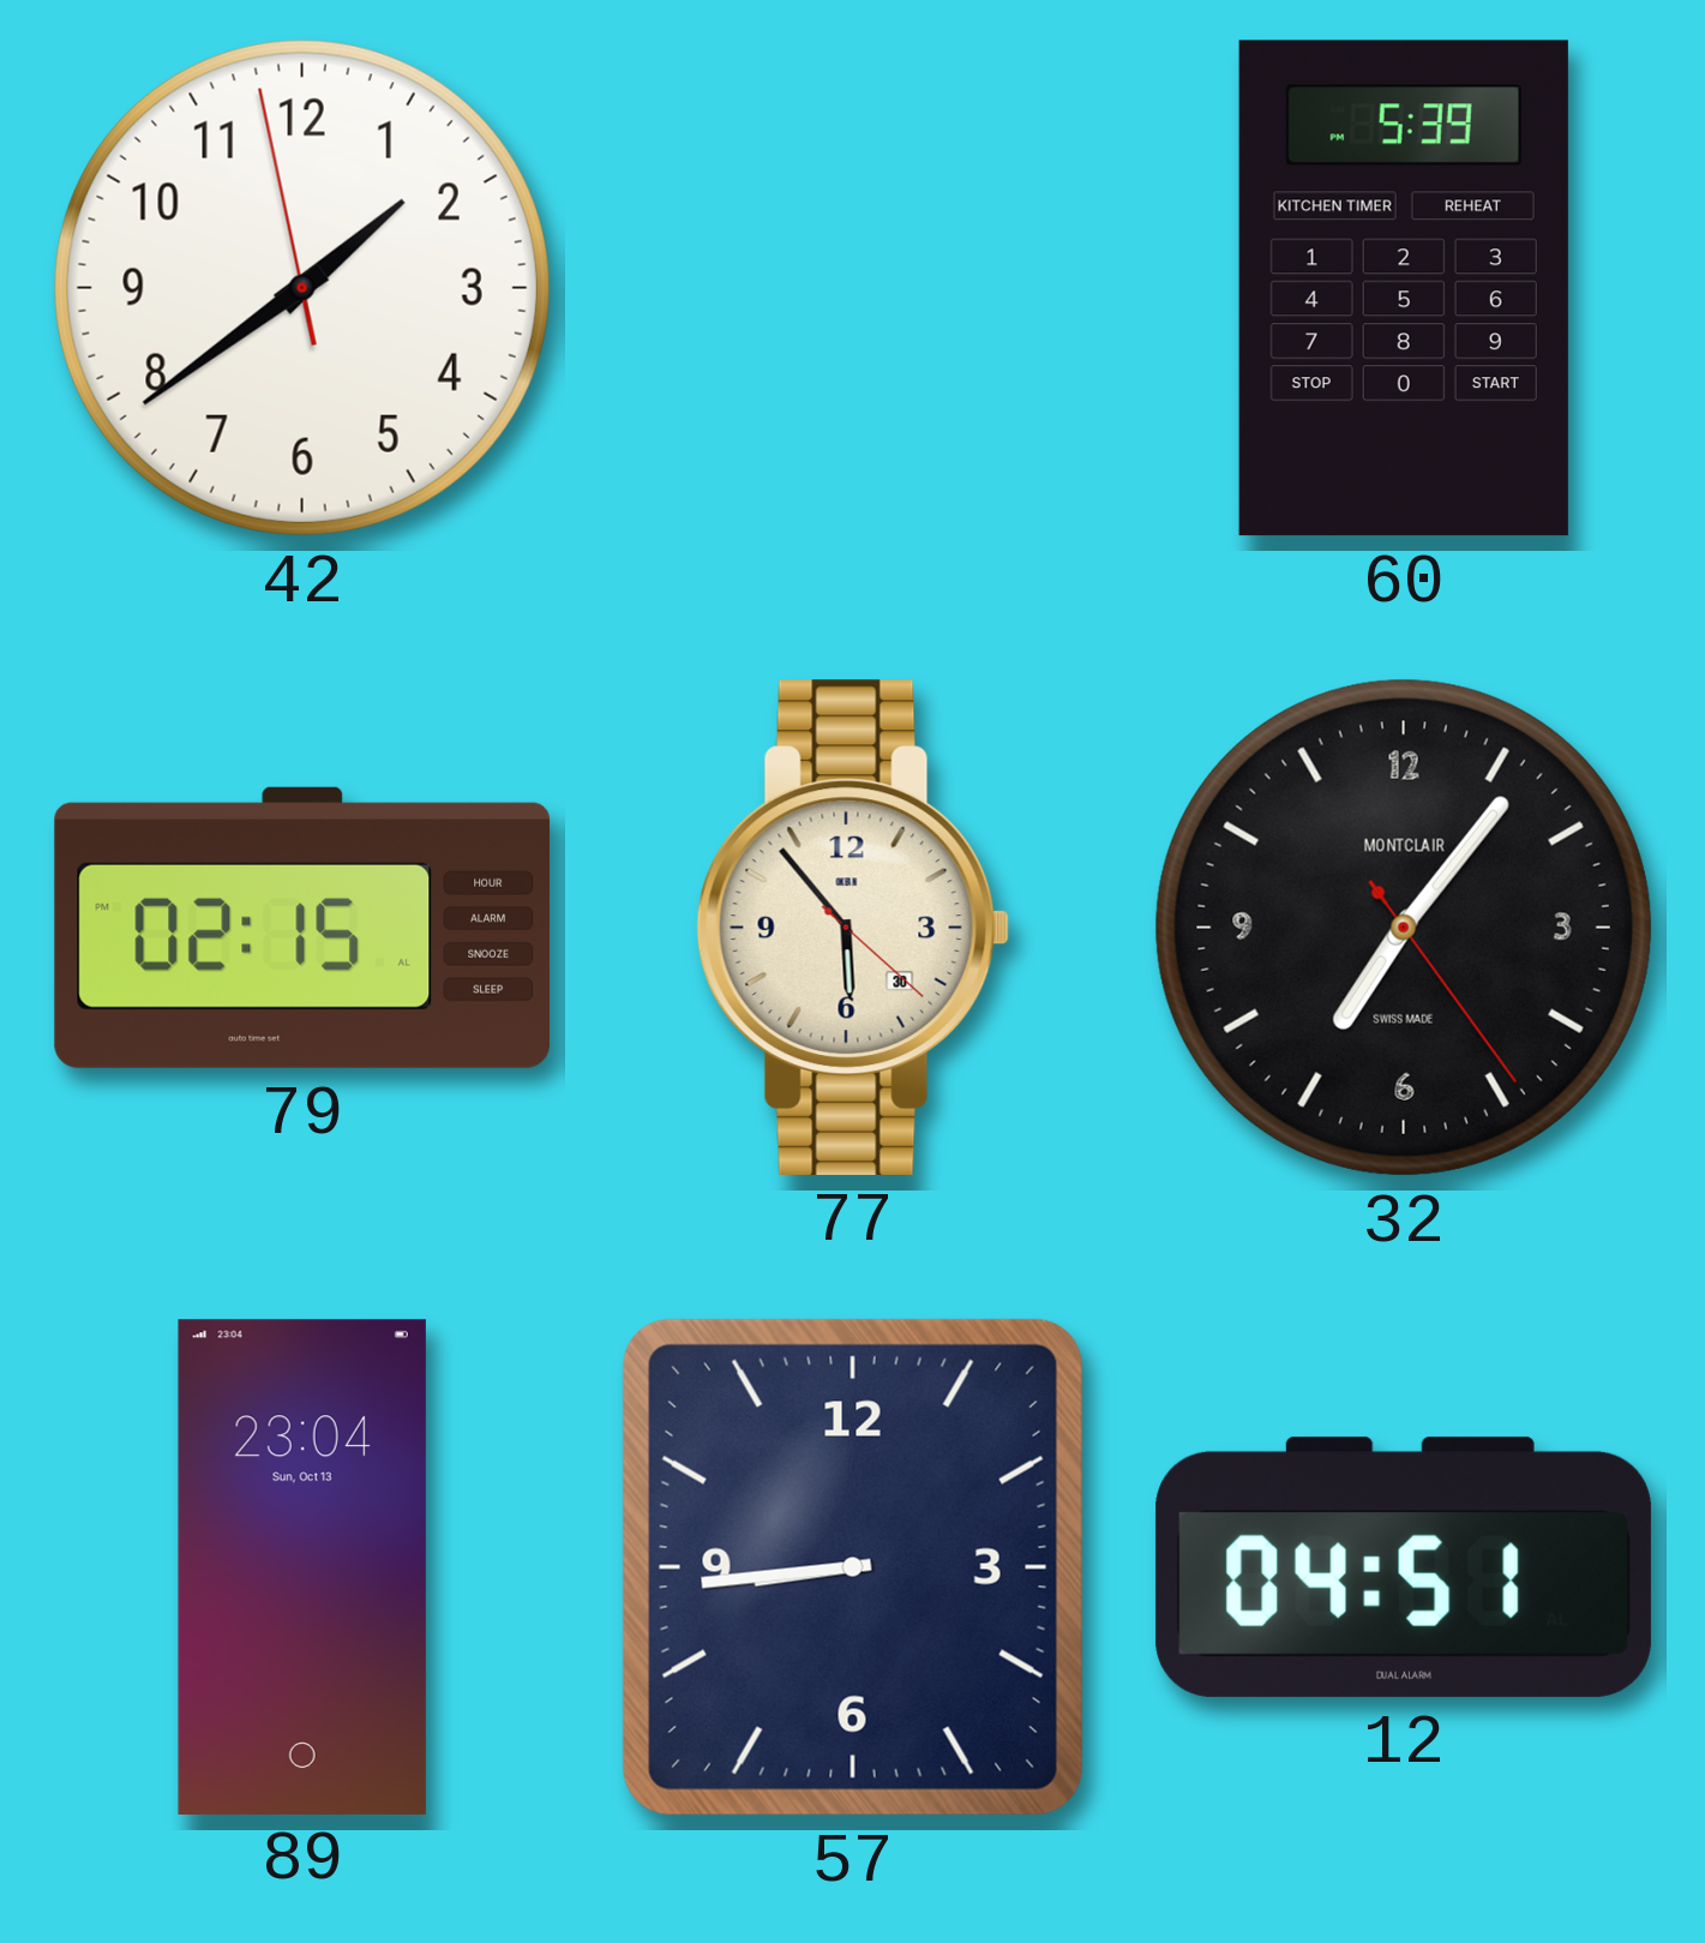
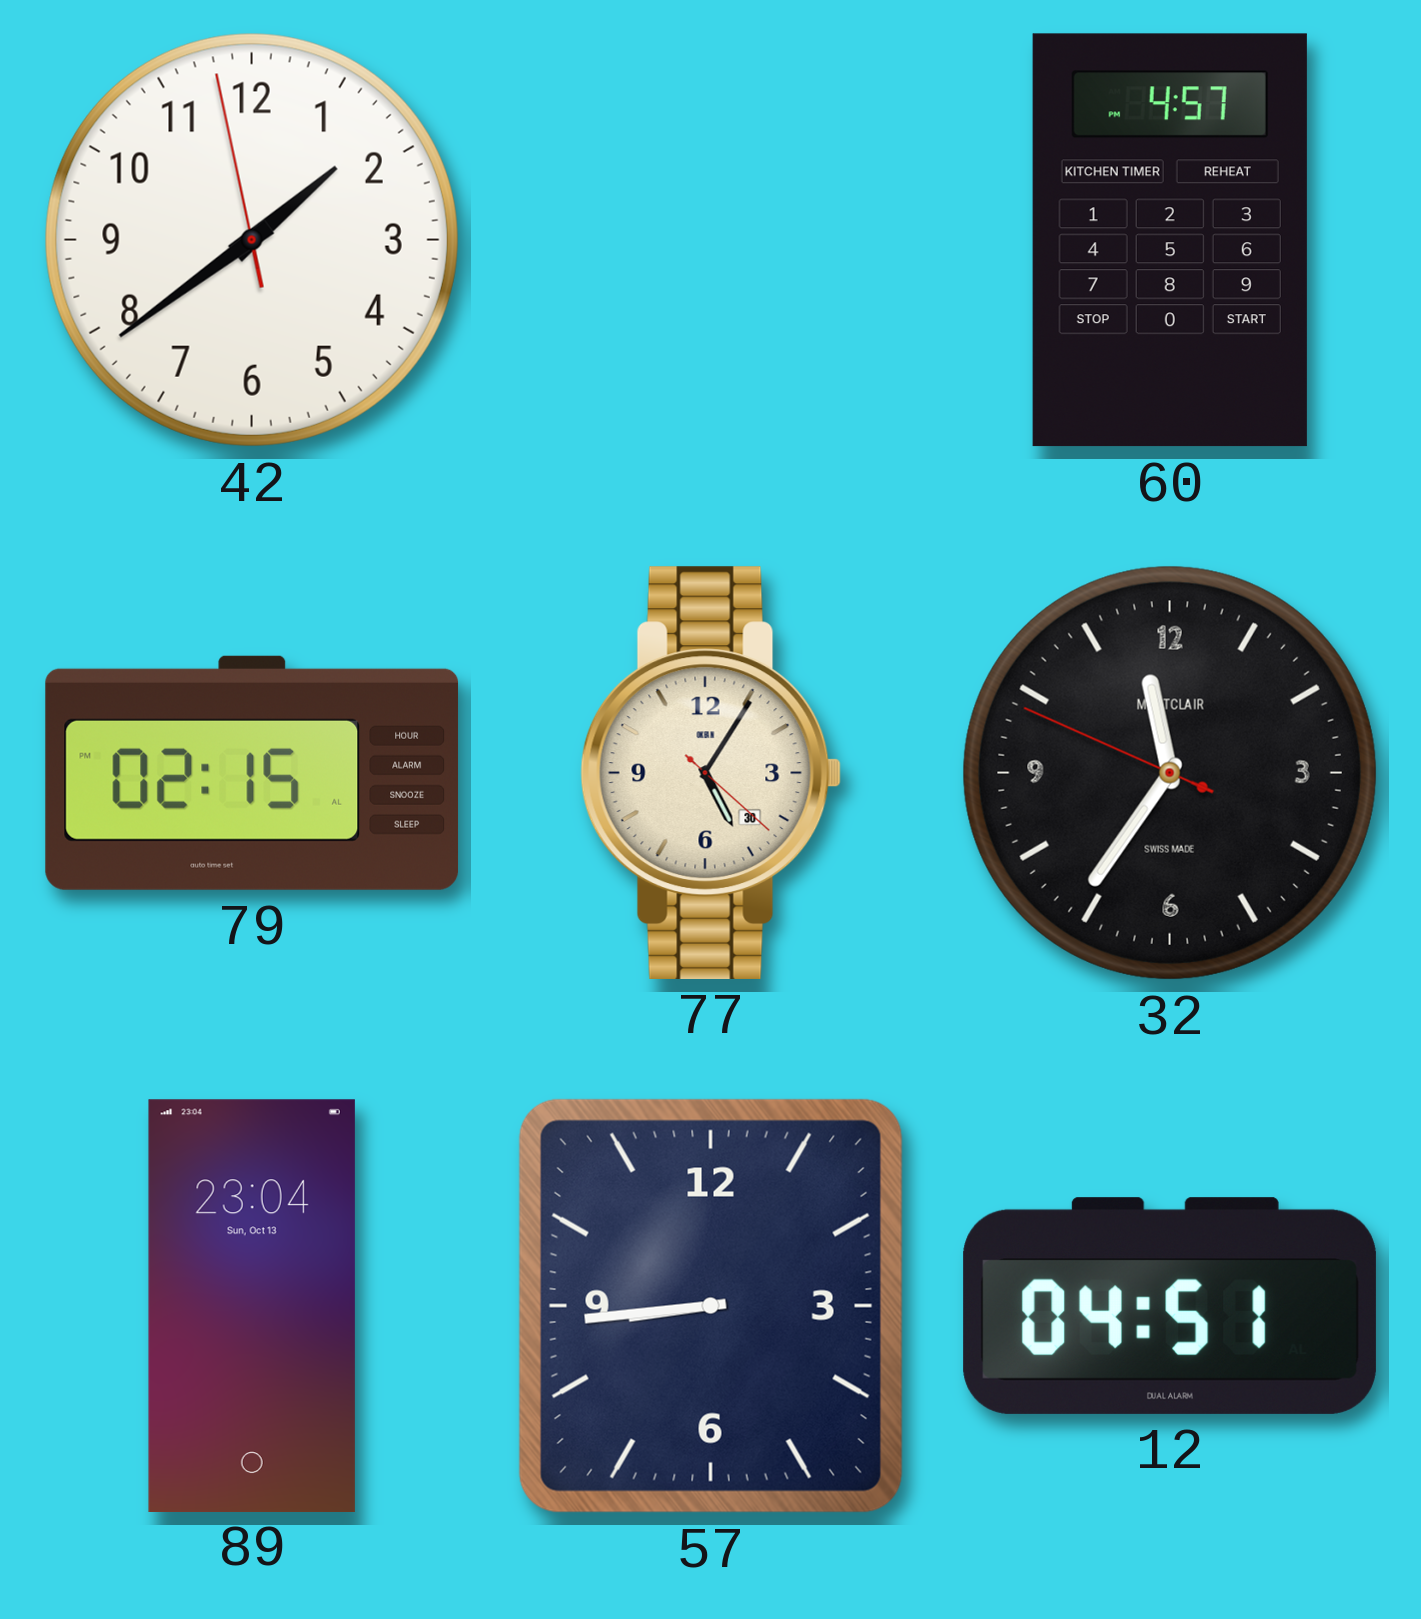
60: 5:39 -> 4:57 (1170, 240)
77: 5:53 -> 5:05 (711, 773)
32: 7:06 -> 11:35 (1170, 773)
